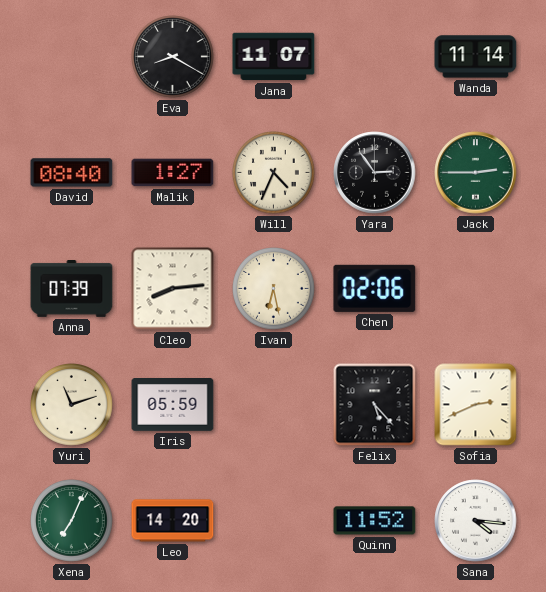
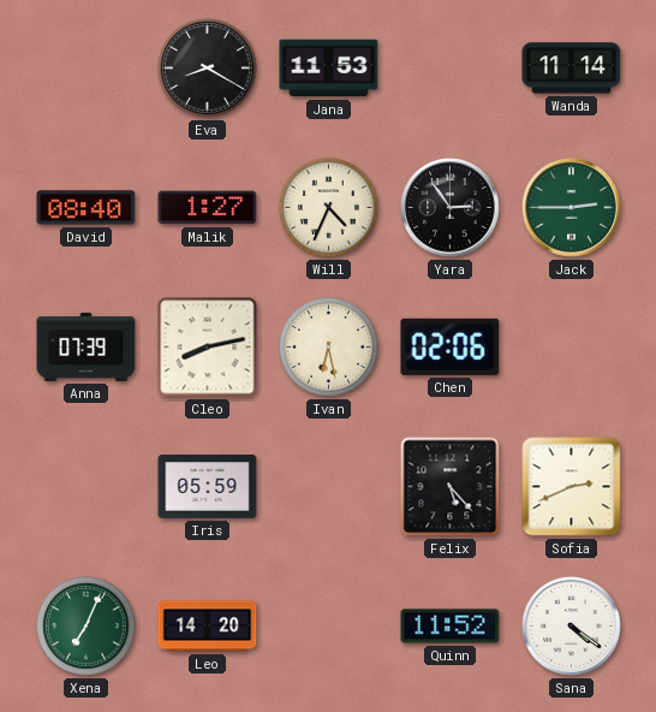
Jana: 11:07 -> 11:53 (329, 69)
Cleo: 8:14 -> 8:13 (208, 348)
Yuri: 11:12 -> none (72, 405)
Sana: 4:16 -> 4:21 (572, 627)
